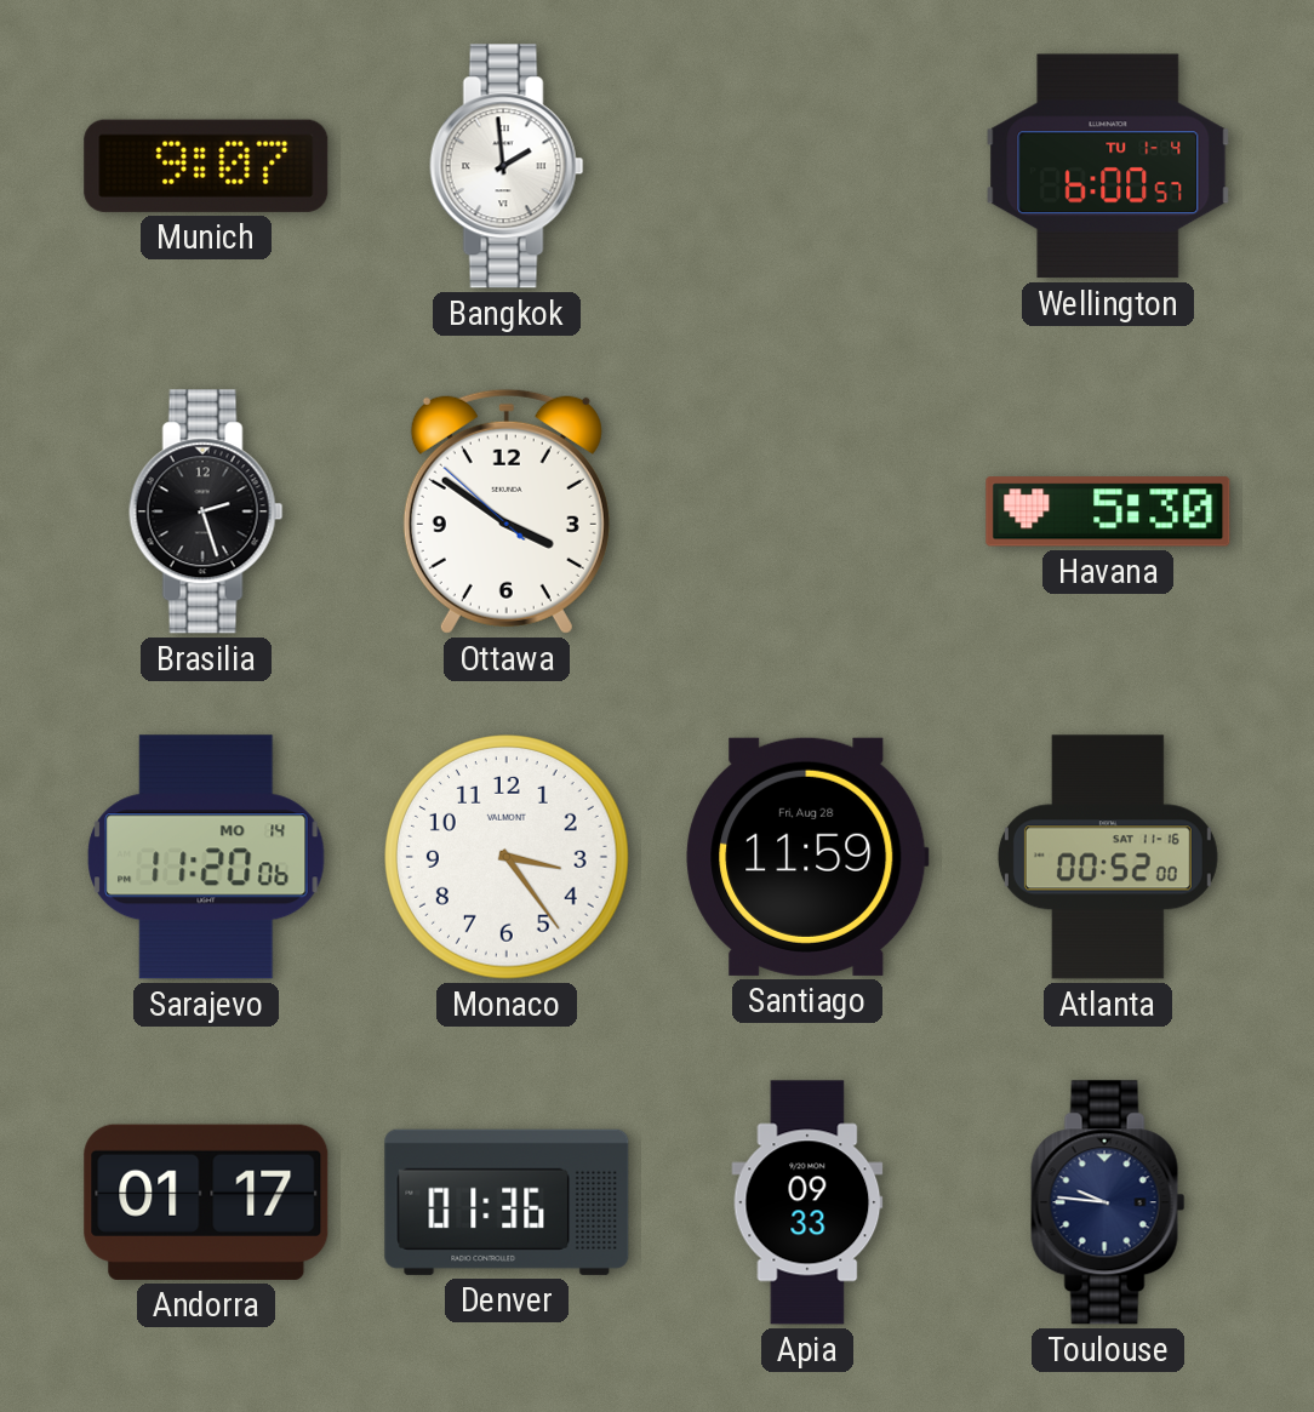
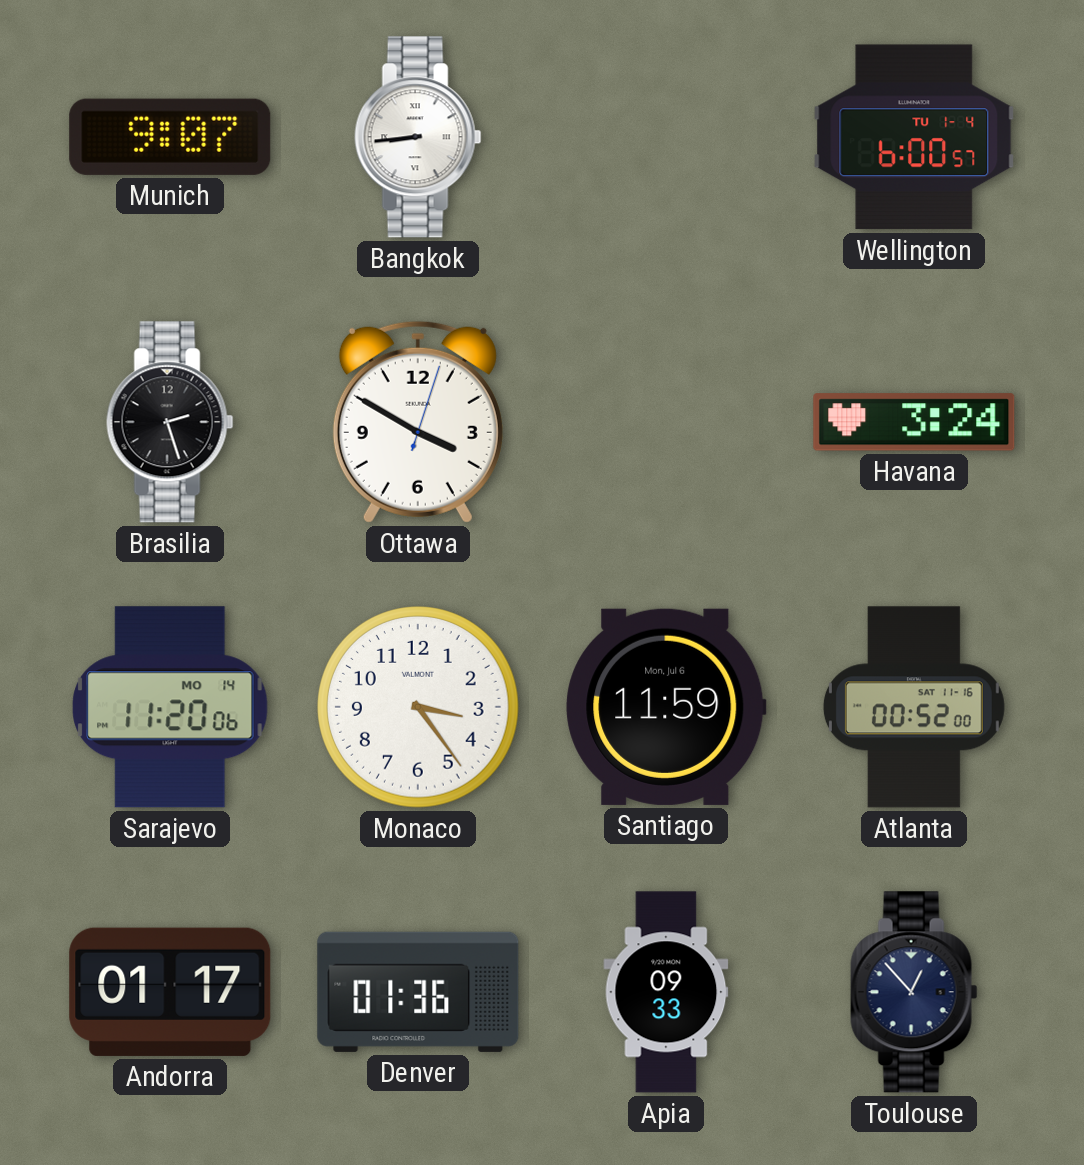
Bangkok: 1:59 -> 8:44 (418, 137)
Ottawa: 3:50:52 -> 3:50:03 (418, 422)
Havana: 5:30 -> 3:24 (914, 422)
Santiago date: Fri, Aug 28 -> Mon, Jul 6 (666, 707)
Toulouse: 9:46 -> 12:53 (914, 992)
